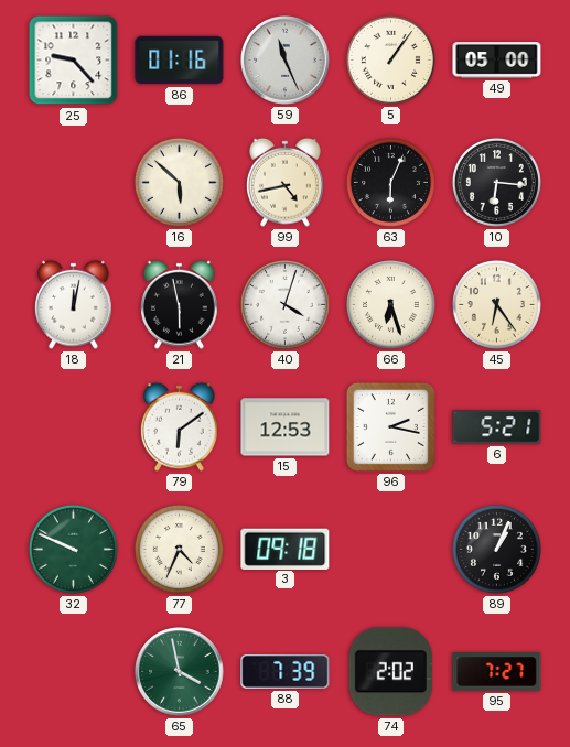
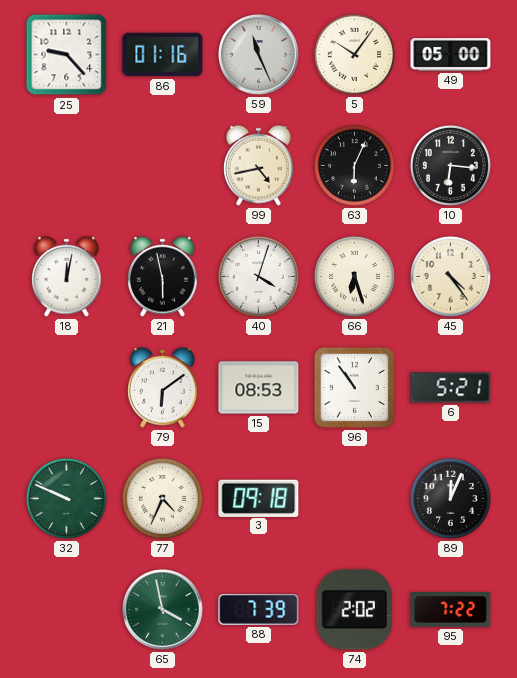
5: 1:06 -> 10:06 (354, 54)
16: 5:52 -> none (179, 182)
45: 6:24 -> 4:24 (450, 276)
15: 12:53 -> 08:53 (259, 388)
96: 2:17 -> 10:54 (354, 387)
89: 1:04 -> 12:04 (450, 498)
95: 7:27 -> 7:22 (451, 610)
